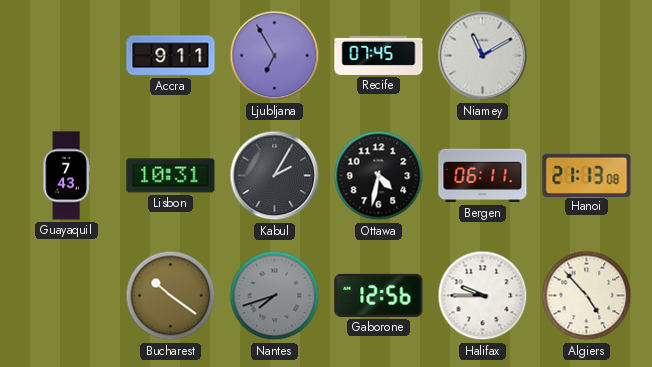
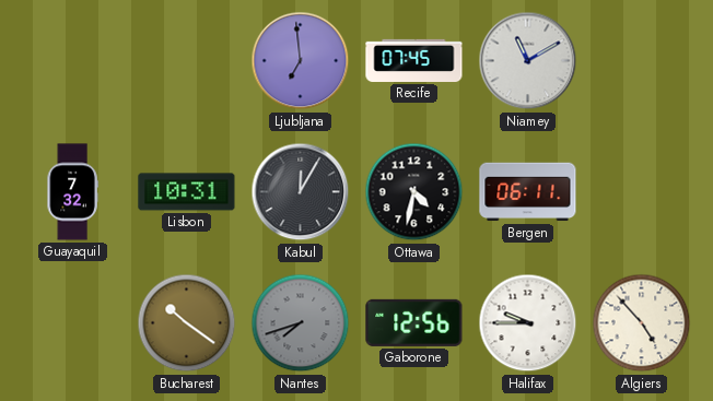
Accra: 9:11 -> none (171, 56)
Ljubljana: 6:55 -> 6:59 (301, 61)
Guayaquil: 7:43 -> 7:32 (72, 192)
Kabul: 2:05 -> 12:05 (301, 192)
Hanoi: 21:13 -> none (587, 175)
